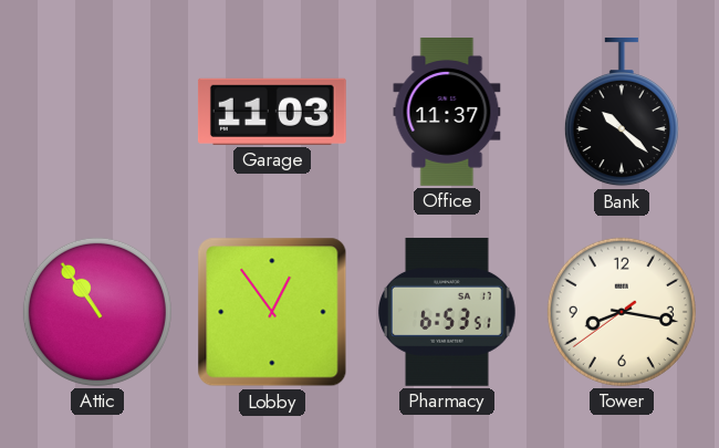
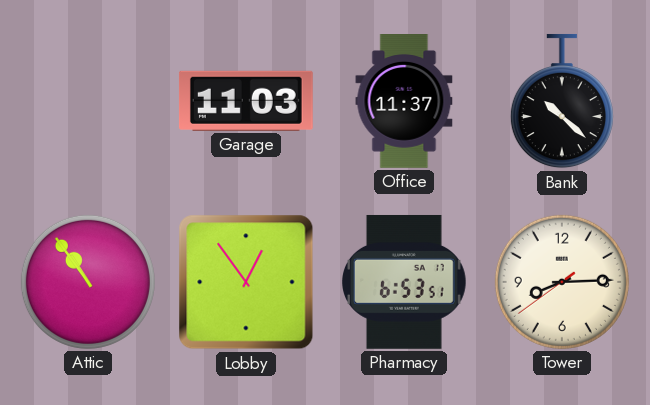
Tower: 8:16 -> 8:14 (562, 282)
